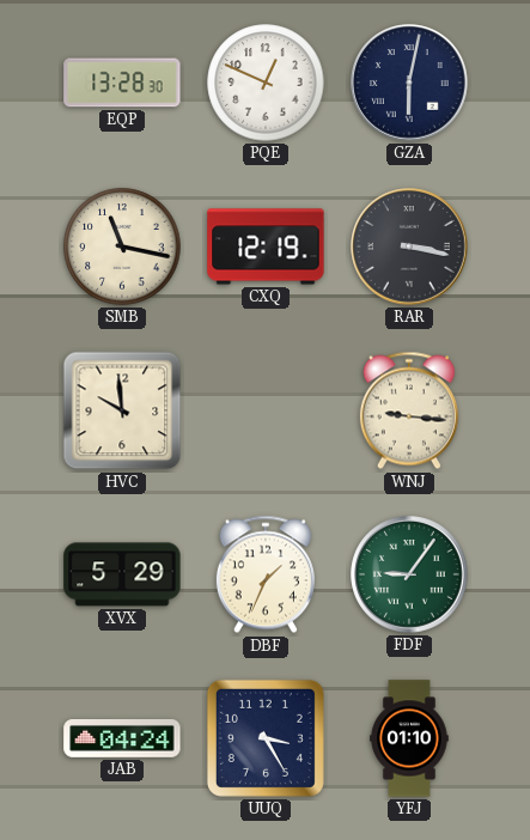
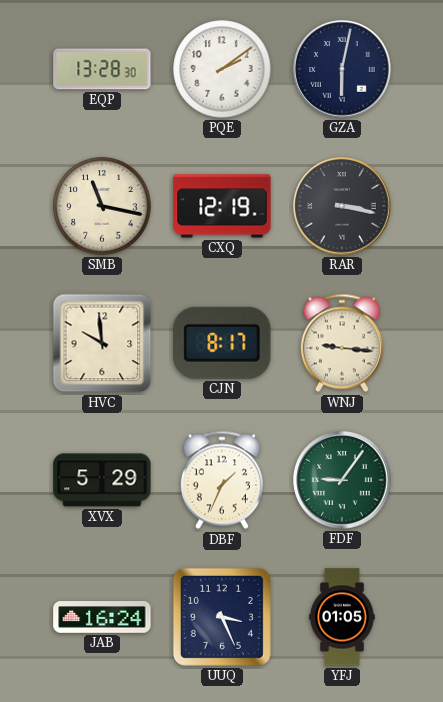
PQE: 12:49 -> 2:09 (222, 69)
CJN: none -> 8:17 (222, 343)
JAB: 04:24 -> 16:24 (102, 618)
UUQ: 3:25 -> 3:26 (222, 617)
YFJ: 01:10 -> 01:05 (342, 617)
